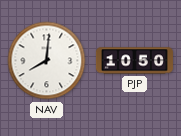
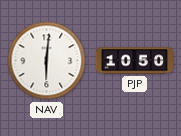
NAV: 8:01 -> 6:01 (47, 61)
